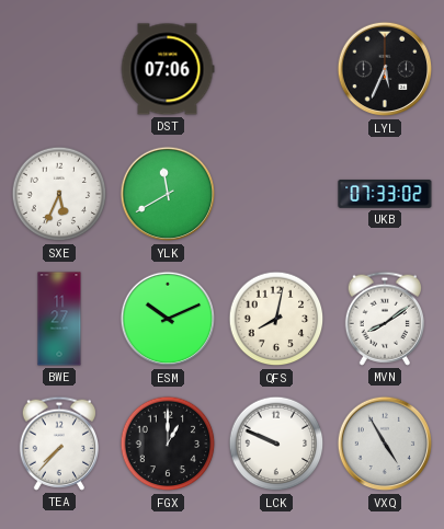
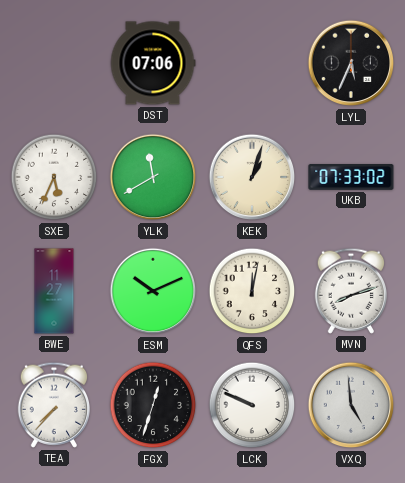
KEK: none -> 1:03 (252, 177)
QFS: 8:02 -> 12:02 (252, 291)
MVN: 8:09 -> 8:12 (350, 291)
FGX: 1:00 -> 12:33 (153, 405)
VXQ: 4:55 -> 4:59 (351, 405)
